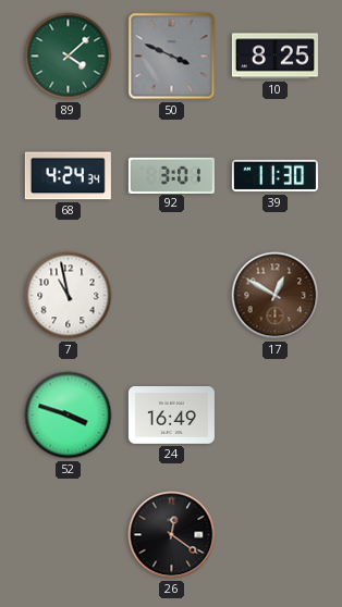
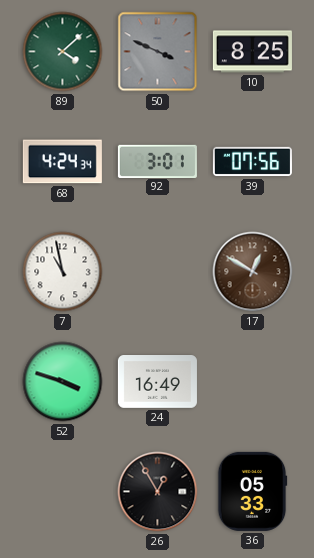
39: 11:30 -> 07:56 (252, 162)
26: 12:21 -> 12:55 (158, 492)
36: none -> 05:33 (252, 491)
